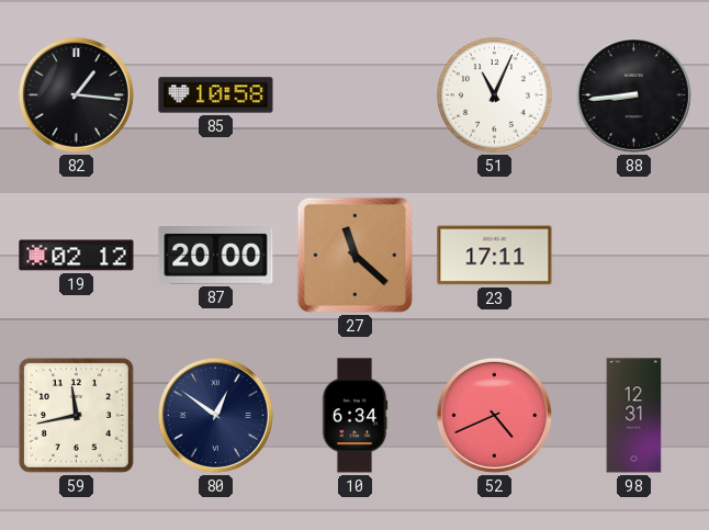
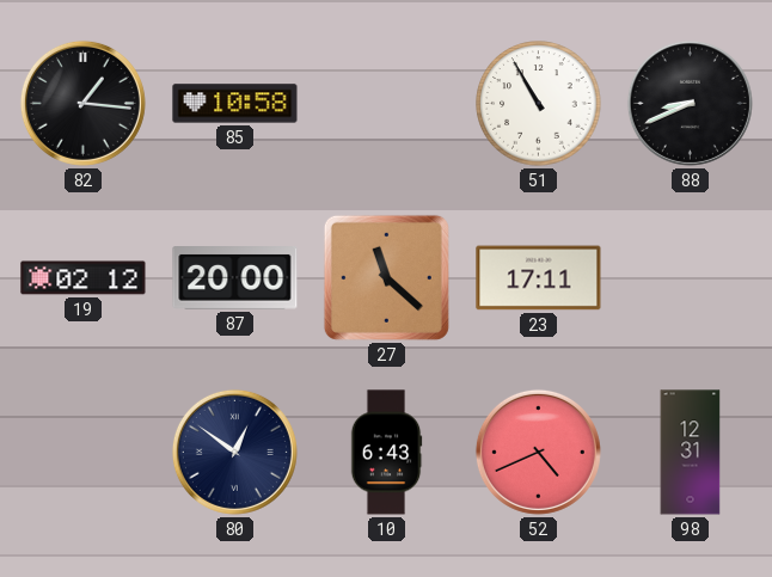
51: 11:04 -> 10:55 (539, 104)
88: 8:44 -> 8:41 (690, 103)
59: 11:43 -> none (76, 415)
10: 6:34 -> 6:43 (386, 453)
